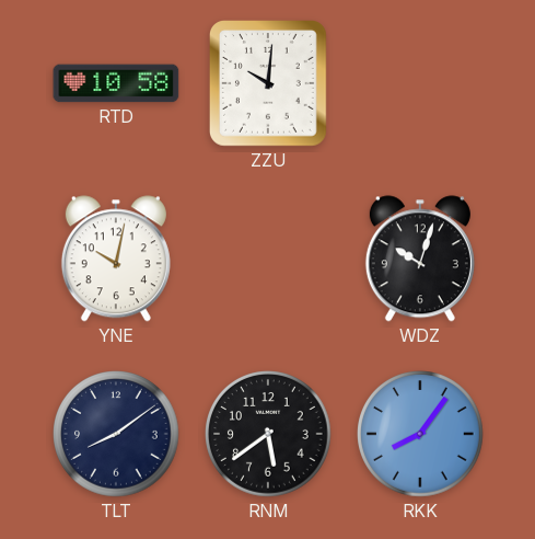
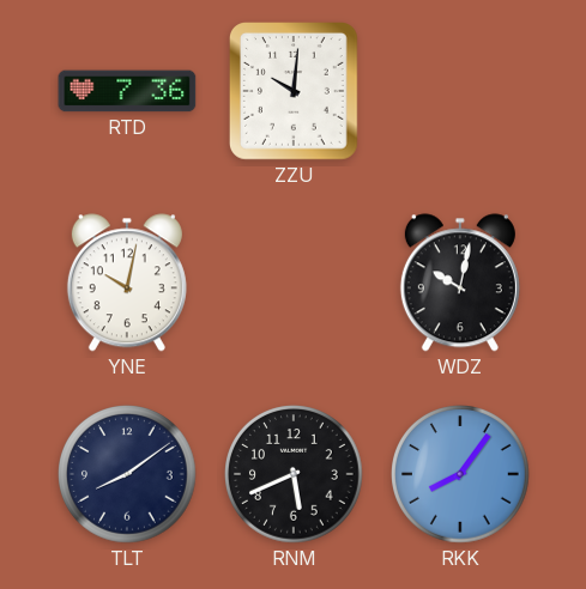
RTD: 10:58 -> 7:36 (127, 91)
WDZ: 10:03 -> 10:02 (460, 283)
RNM: 5:39 -> 5:41 (294, 474)
